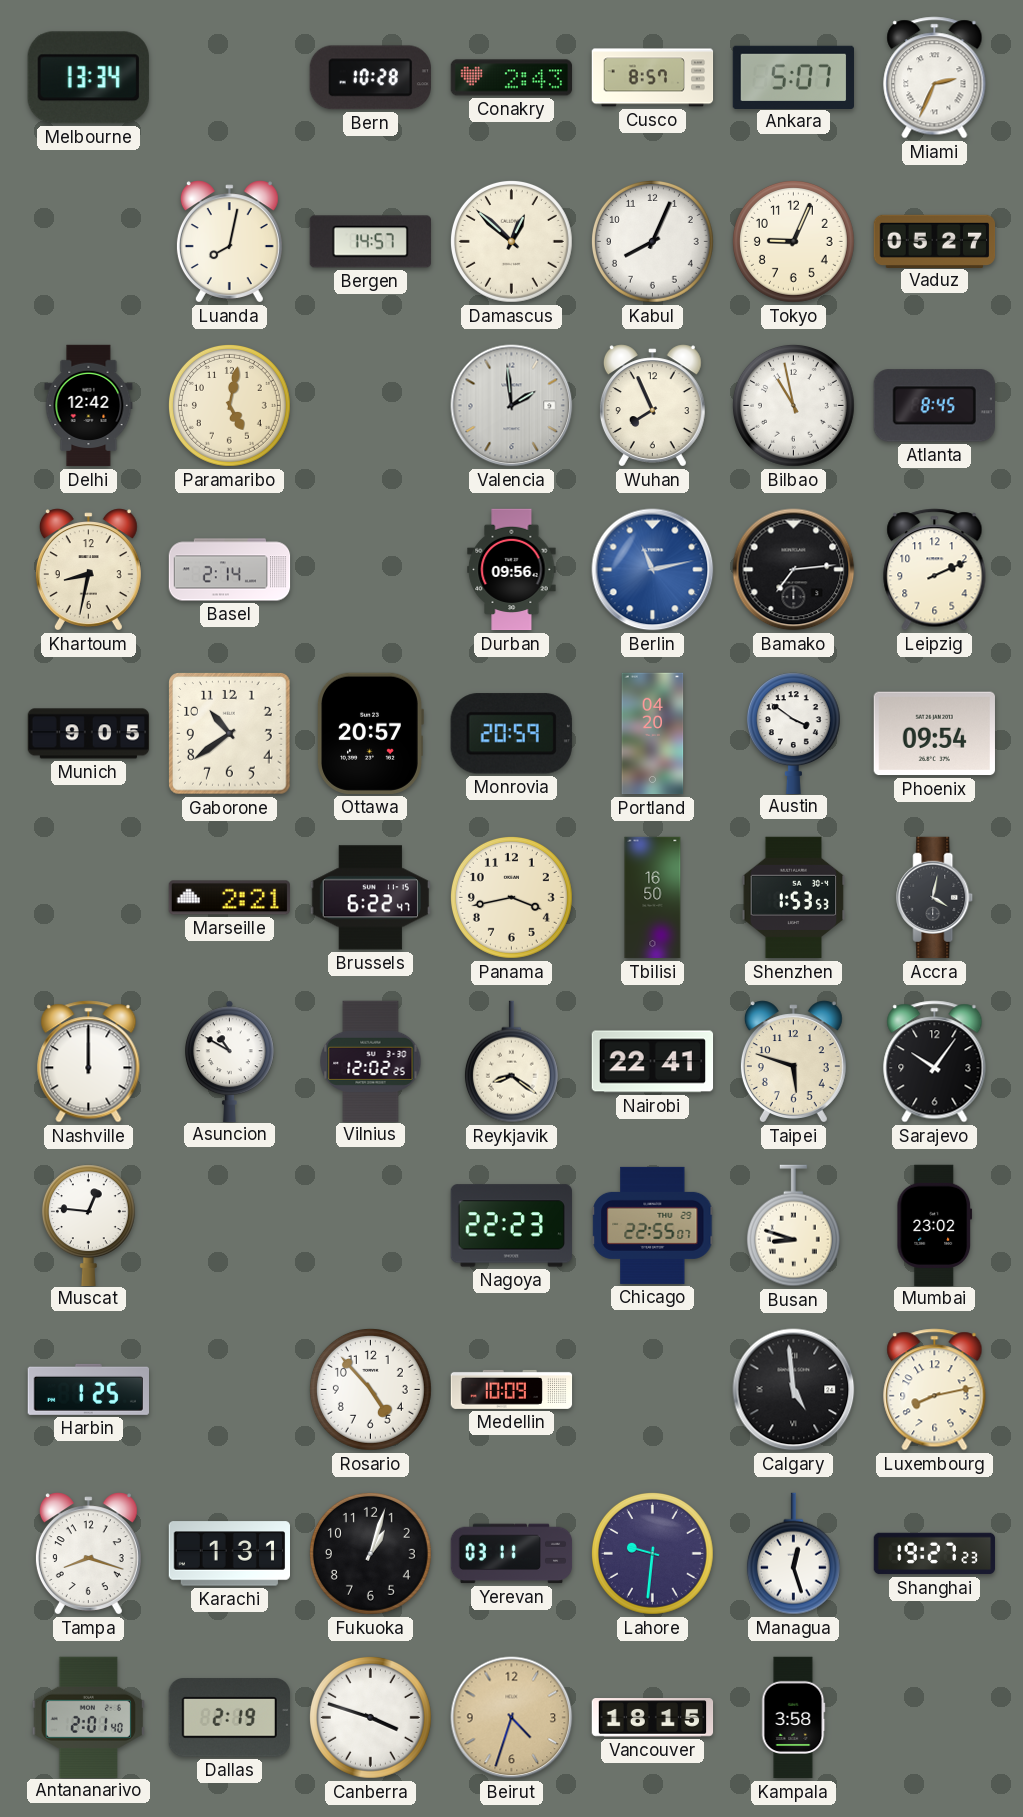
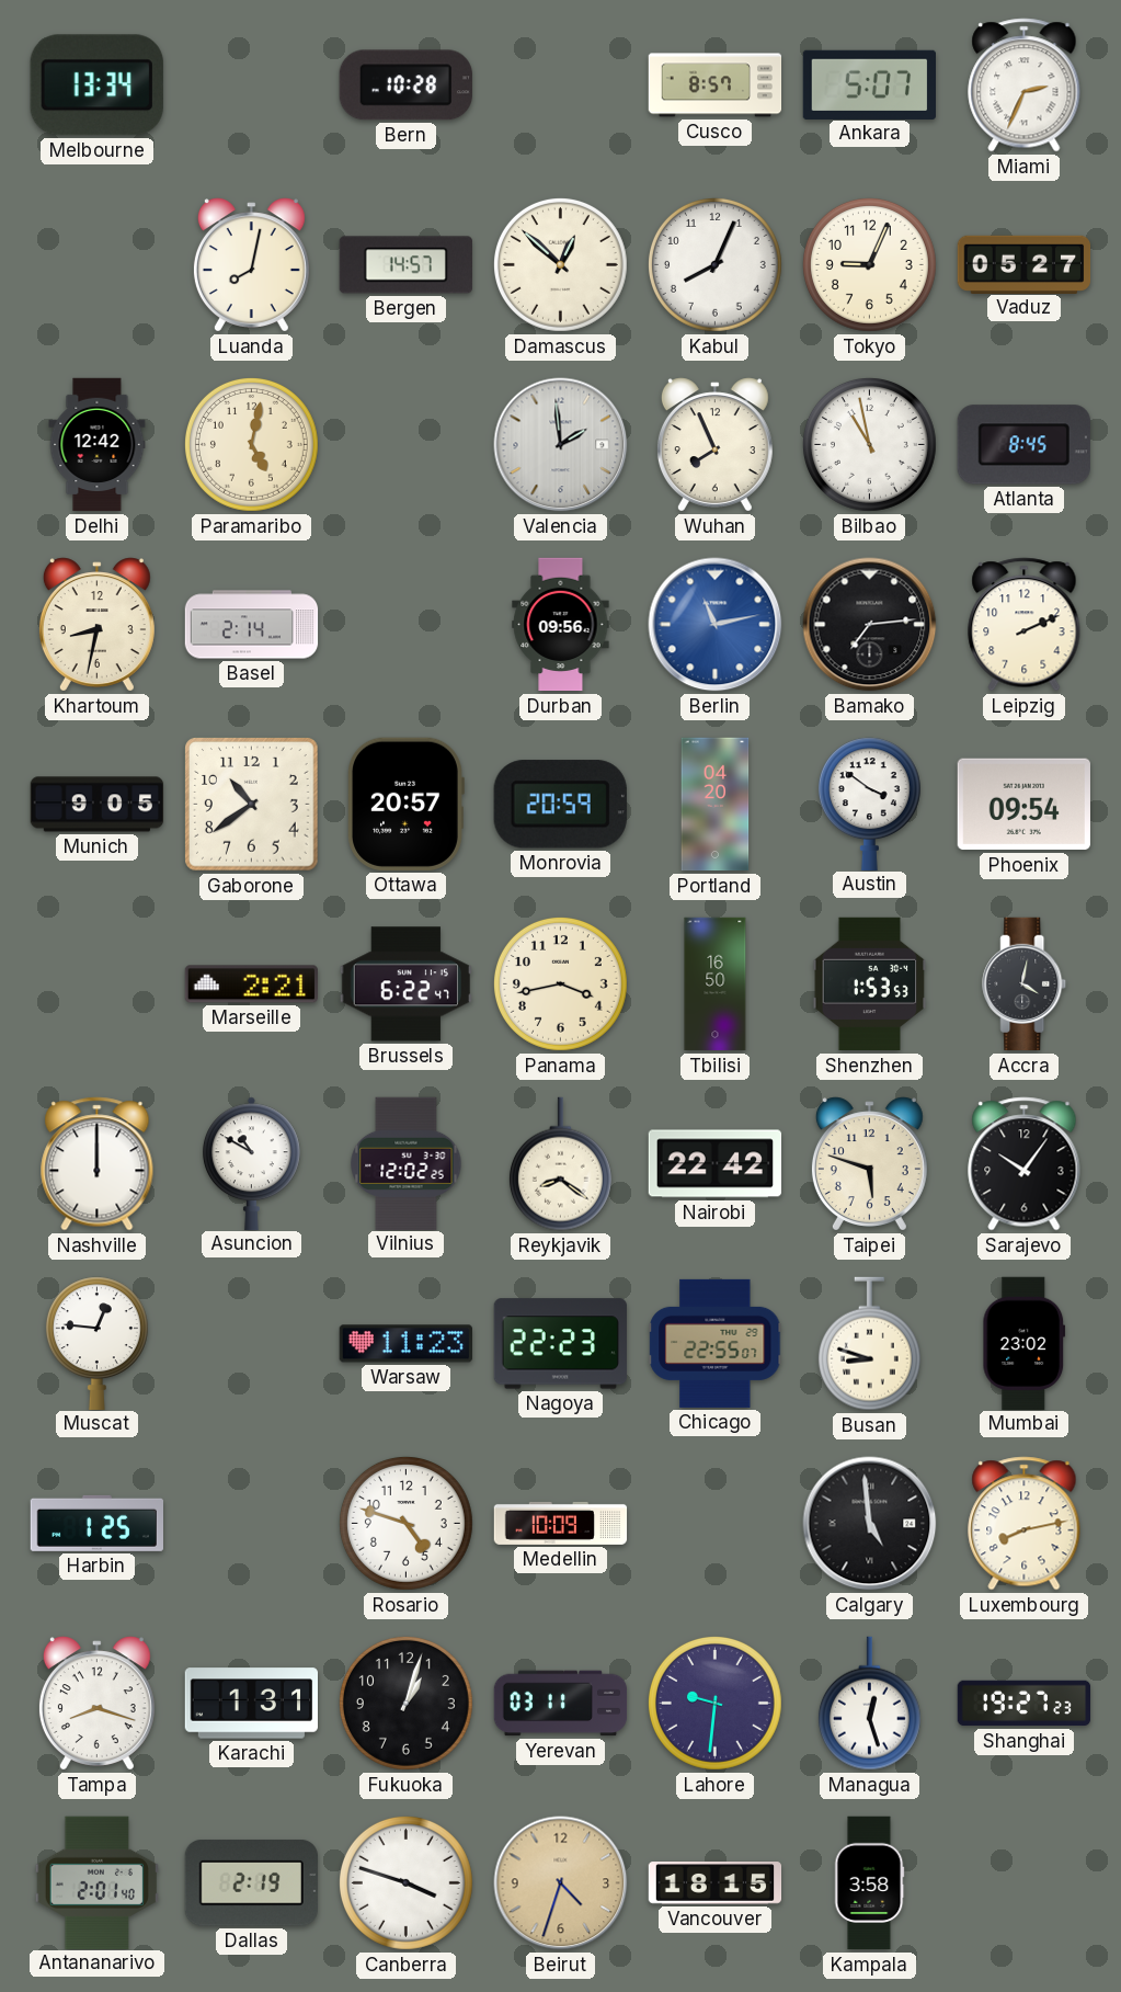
Conakry: 2:43 -> none (512, 78)
Nairobi: 22:41 -> 22:42 (716, 1164)
Warsaw: none -> 11:23 (405, 1344)
Rosario: 4:53 -> 4:48 (405, 1523)
